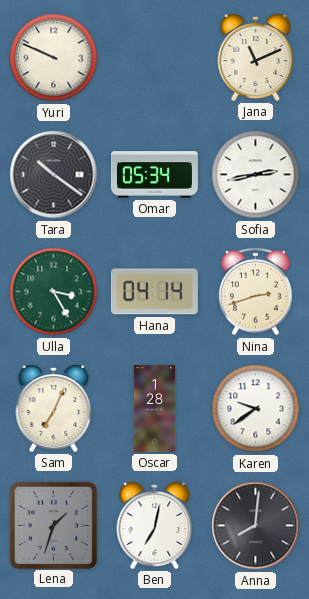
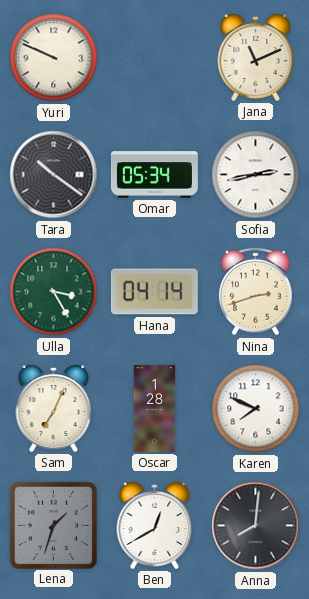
Karen: 9:39 -> 7:49 (256, 409)
Ben: 7:02 -> 12:40 (155, 526)
